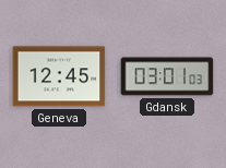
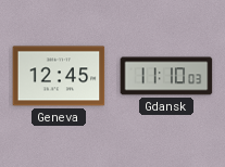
Gdansk: 03:01 -> 11:10 (166, 76)
